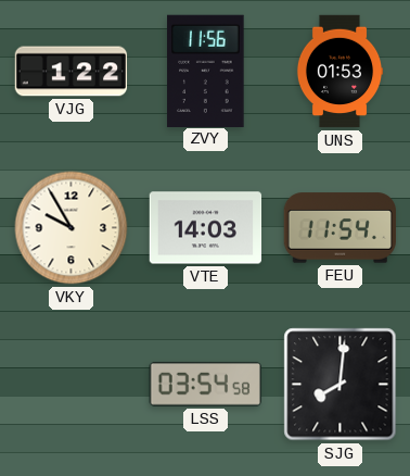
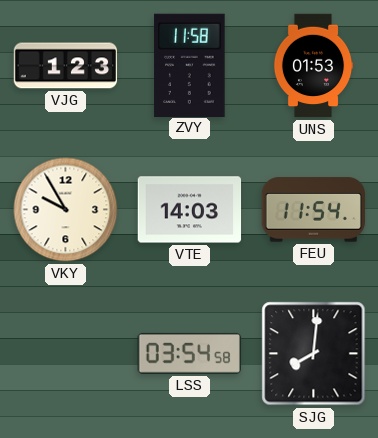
VJG: 1:22 -> 1:23 (66, 66)
ZVY: 11:56 -> 11:58 (190, 65)
